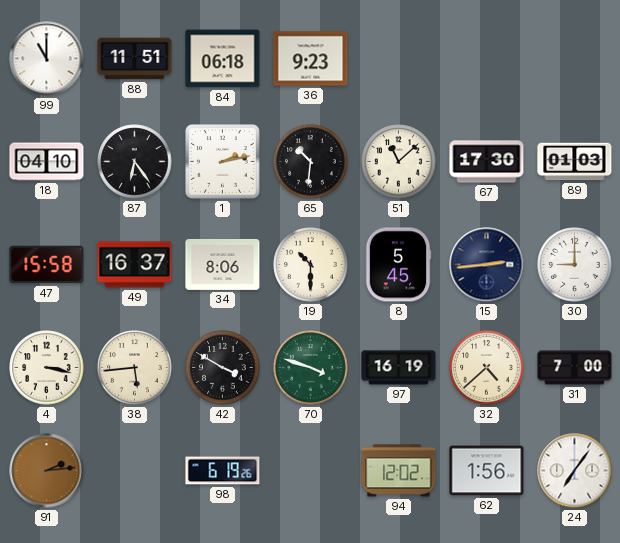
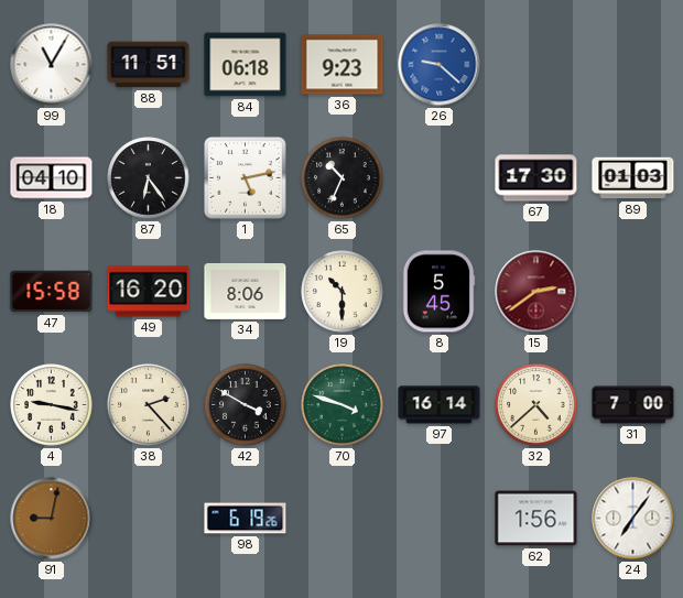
99: 11:00 -> 11:05 (52, 65)
26: none -> 9:22 (440, 65)
1: 2:13 -> 5:13 (246, 178)
65: 10:31 -> 10:34 (343, 178)
51: 11:08 -> none (399, 162)
49: 16:37 -> 16:20 (149, 292)
15: 2:44 -> 2:39 (536, 292)
15 dial: navy -> burgundy (536, 292)
30: 9:00 -> none (575, 265)
4: 3:17 -> 9:17 (52, 405)
38: 5:44 -> 2:23 (149, 405)
97: 16:19 -> 16:14 (440, 405)
91: 2:14 -> 9:02 (52, 519)
94: 12:02 -> none (399, 471)
